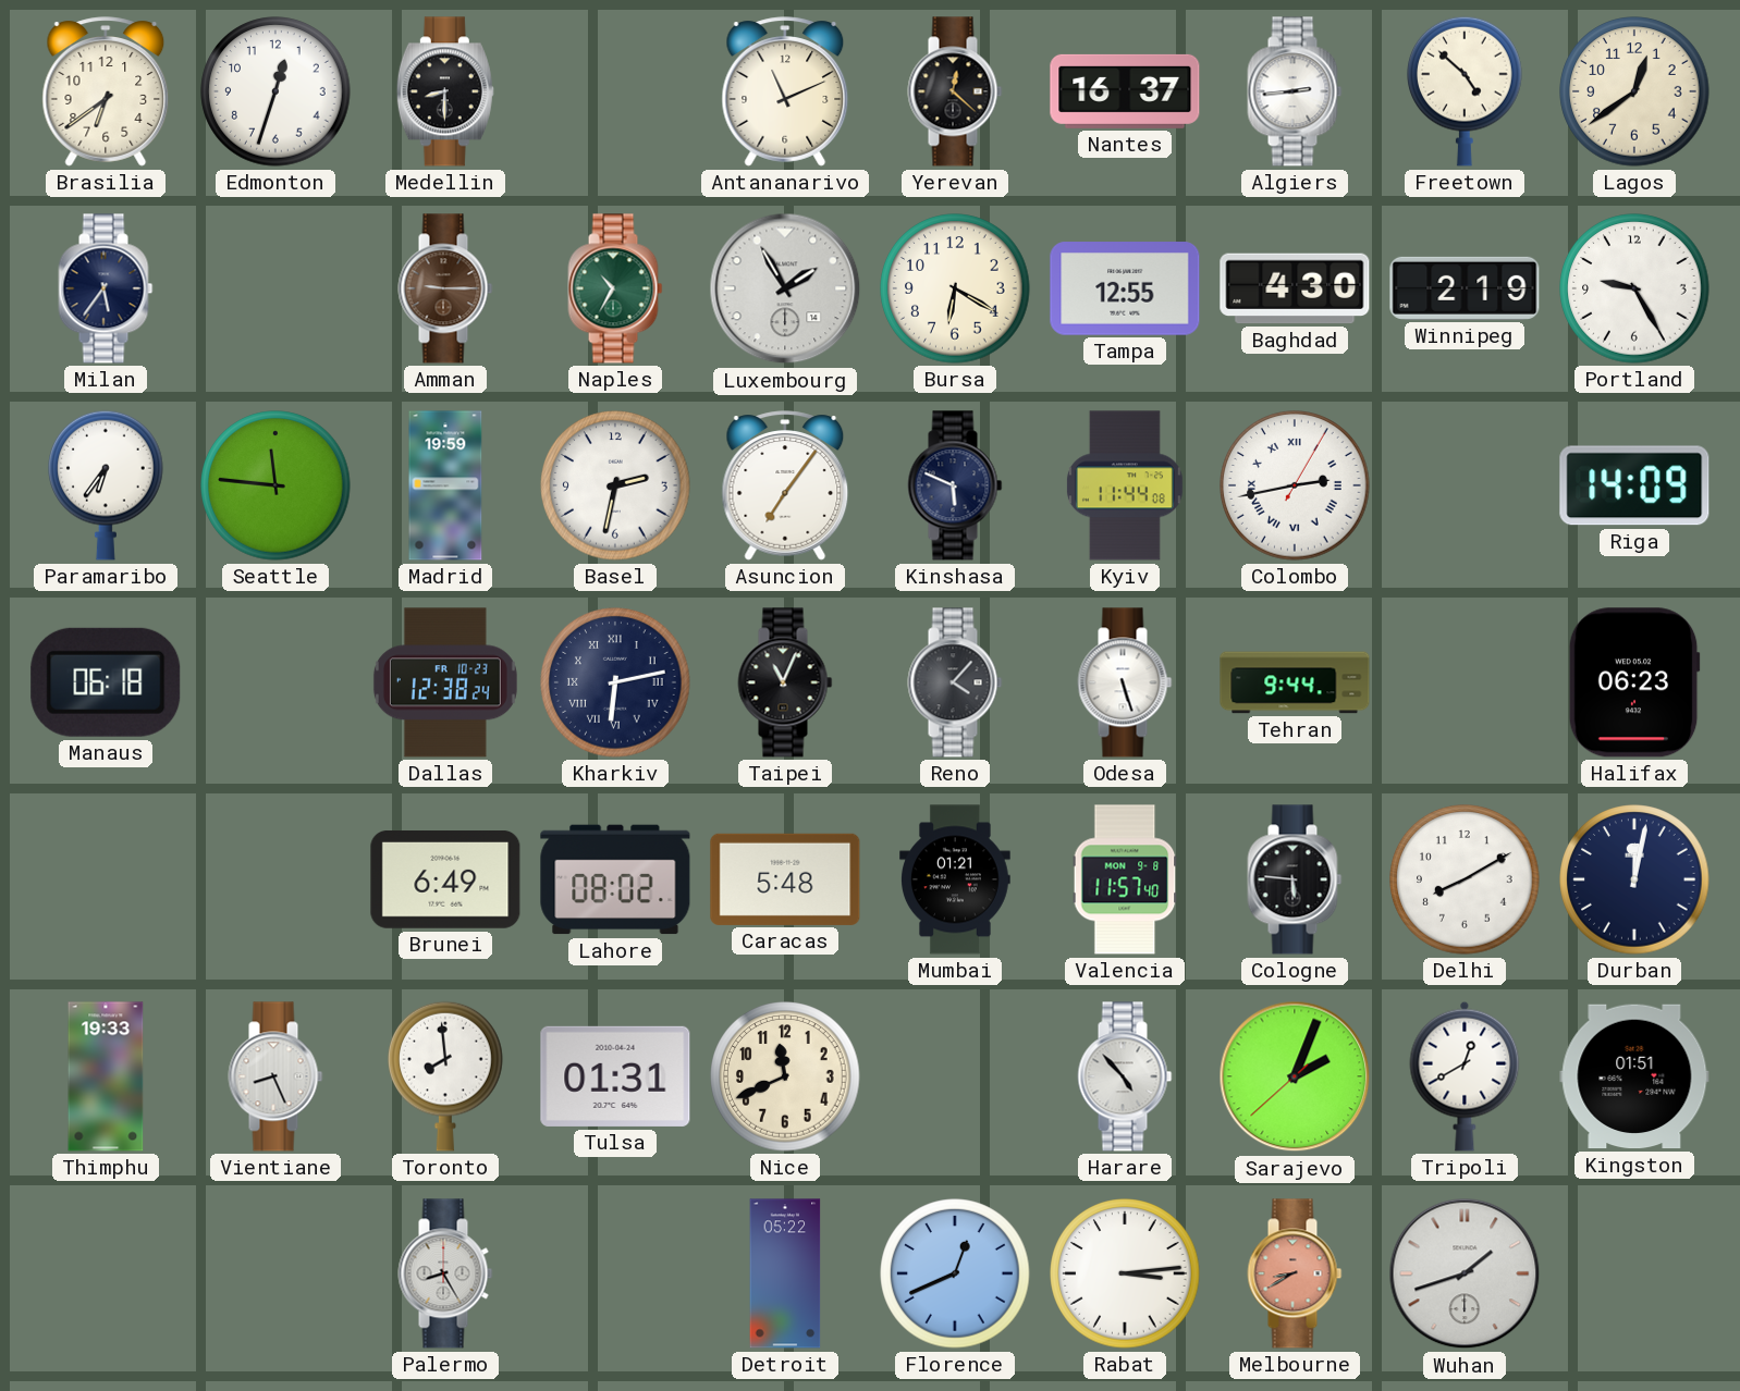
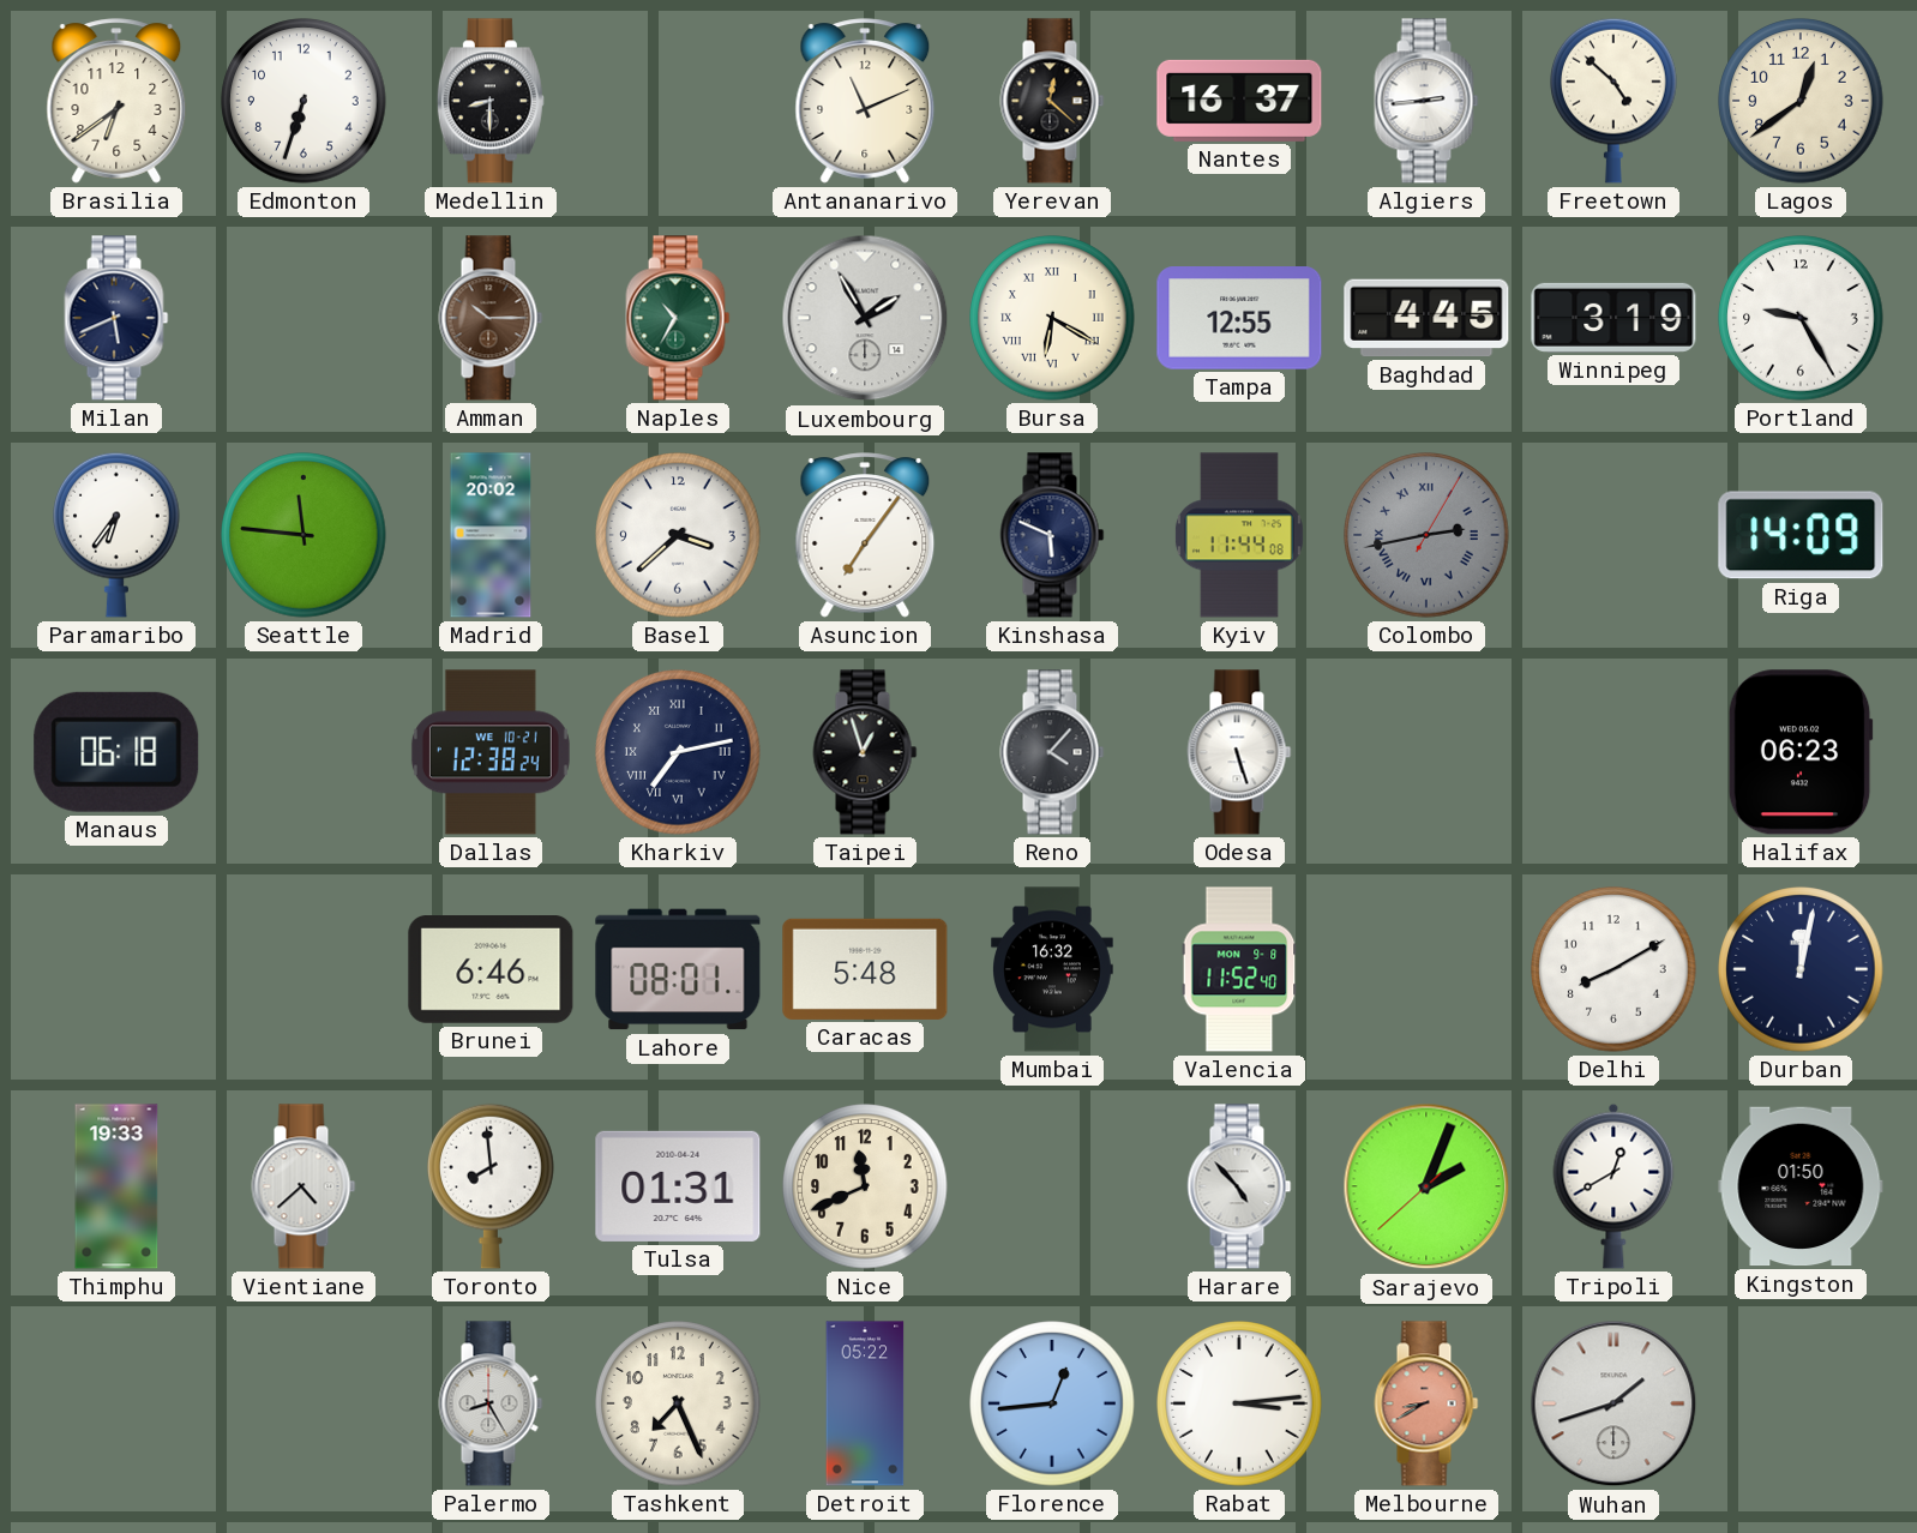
Edmonton: 12:33 -> 6:33 (304, 101)
Milan: 5:36 -> 5:41 (116, 318)
Amman: 9:15 -> 10:15 (491, 318)
Bursa numerals: Arabic -> Roman (1052, 318)
Baghdad: 4:30 -> 4:45 (1426, 318)
Winnipeg: 2:19 -> 3:19 (1613, 318)
Madrid: 19:59 -> 20:02 (491, 535)
Basel: 2:32 -> 3:38 (678, 535)
Colombo dial: white -> grey (1426, 535)
Dallas date: FR 10-23 -> WE 10-21 (491, 752)
Kharkiv: 6:13 -> 7:13 (678, 752)
Taipei: 11:04 -> 12:57 (865, 752)
Tehran: 9:44 -> none (1295, 682)
Brunei: 6:49 -> 6:46 (491, 970)
Lahore: 08:02 -> 08:01 (678, 969)
Mumbai: 01:21 -> 16:32 (1053, 969)
Valencia: 11:57 -> 11:52 (1239, 969)
Cologne: 5:46 -> none (1295, 879)
Vientiane: 8:26 -> 4:38 (304, 1186)
Kingston: 01:51 -> 01:50 (1801, 1186)
Tashkent: none -> 7:26 (678, 1403)
Florence: 12:41 -> 12:44 (1052, 1403)
